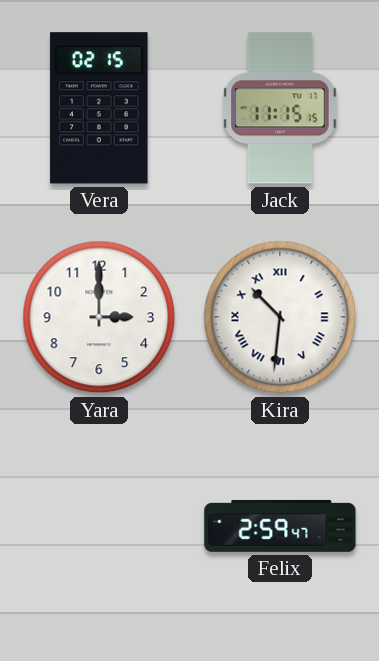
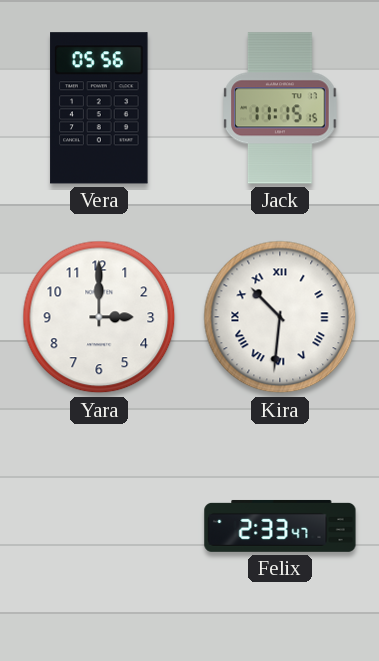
Vera: 02:15 -> 05:56 (99, 108)
Felix: 2:59 -> 2:33 (280, 526)
